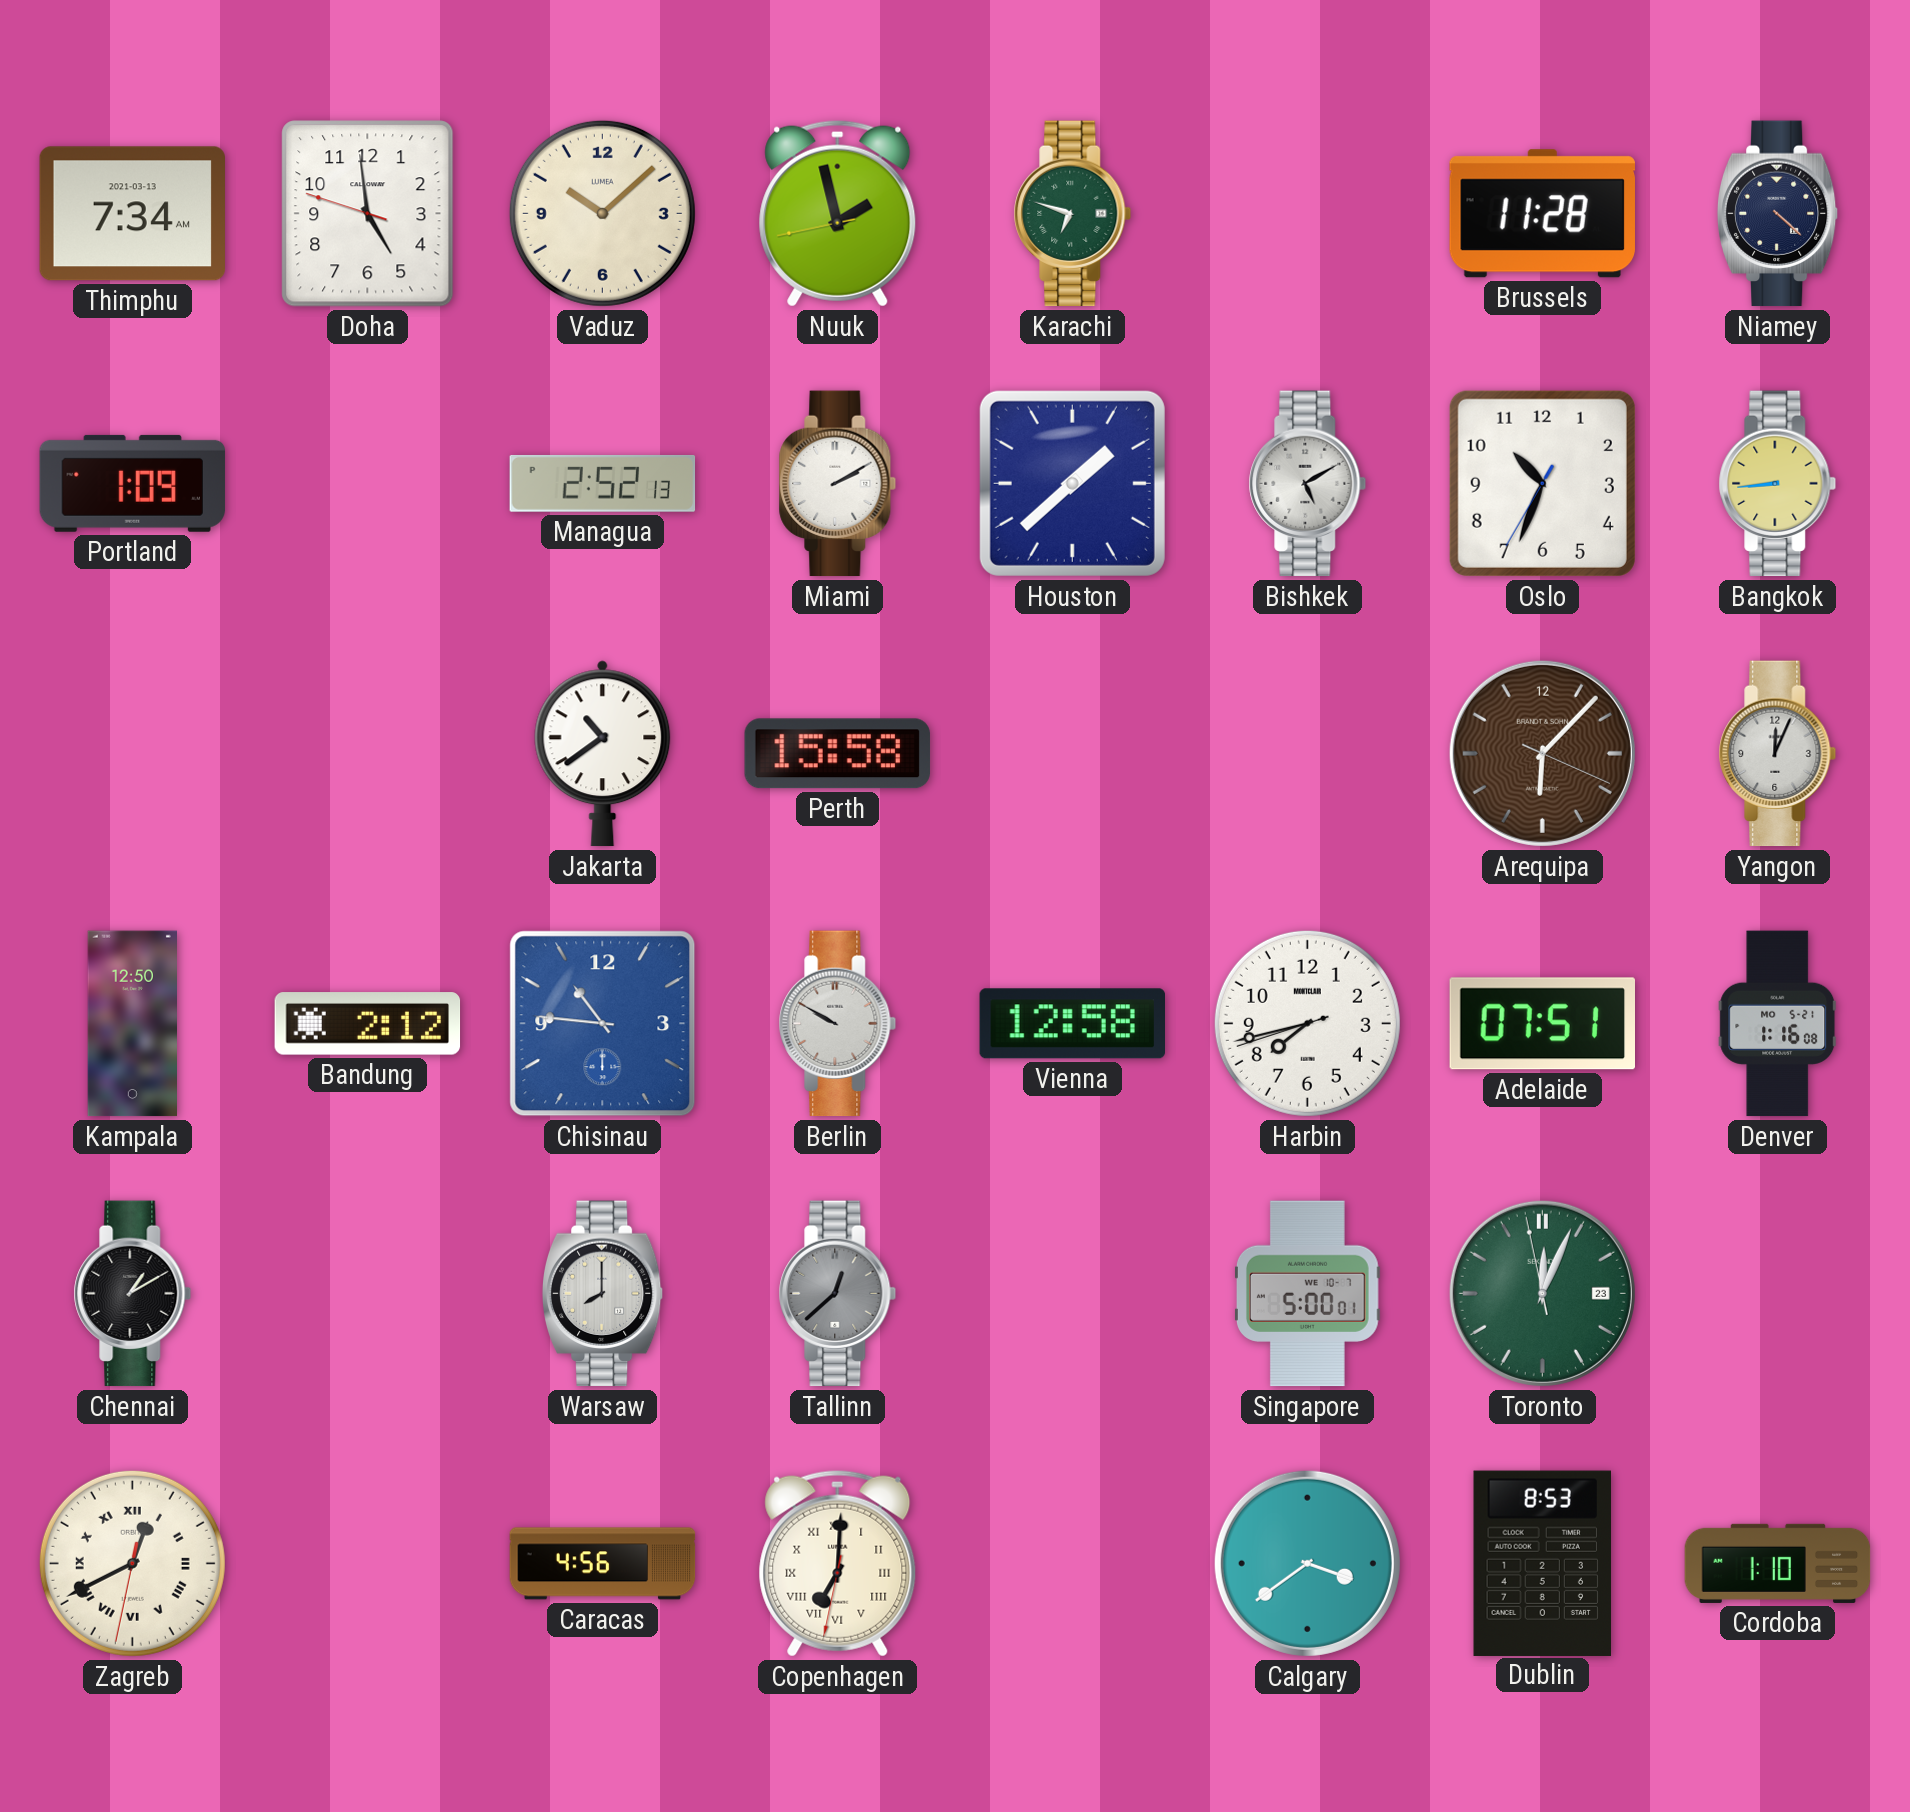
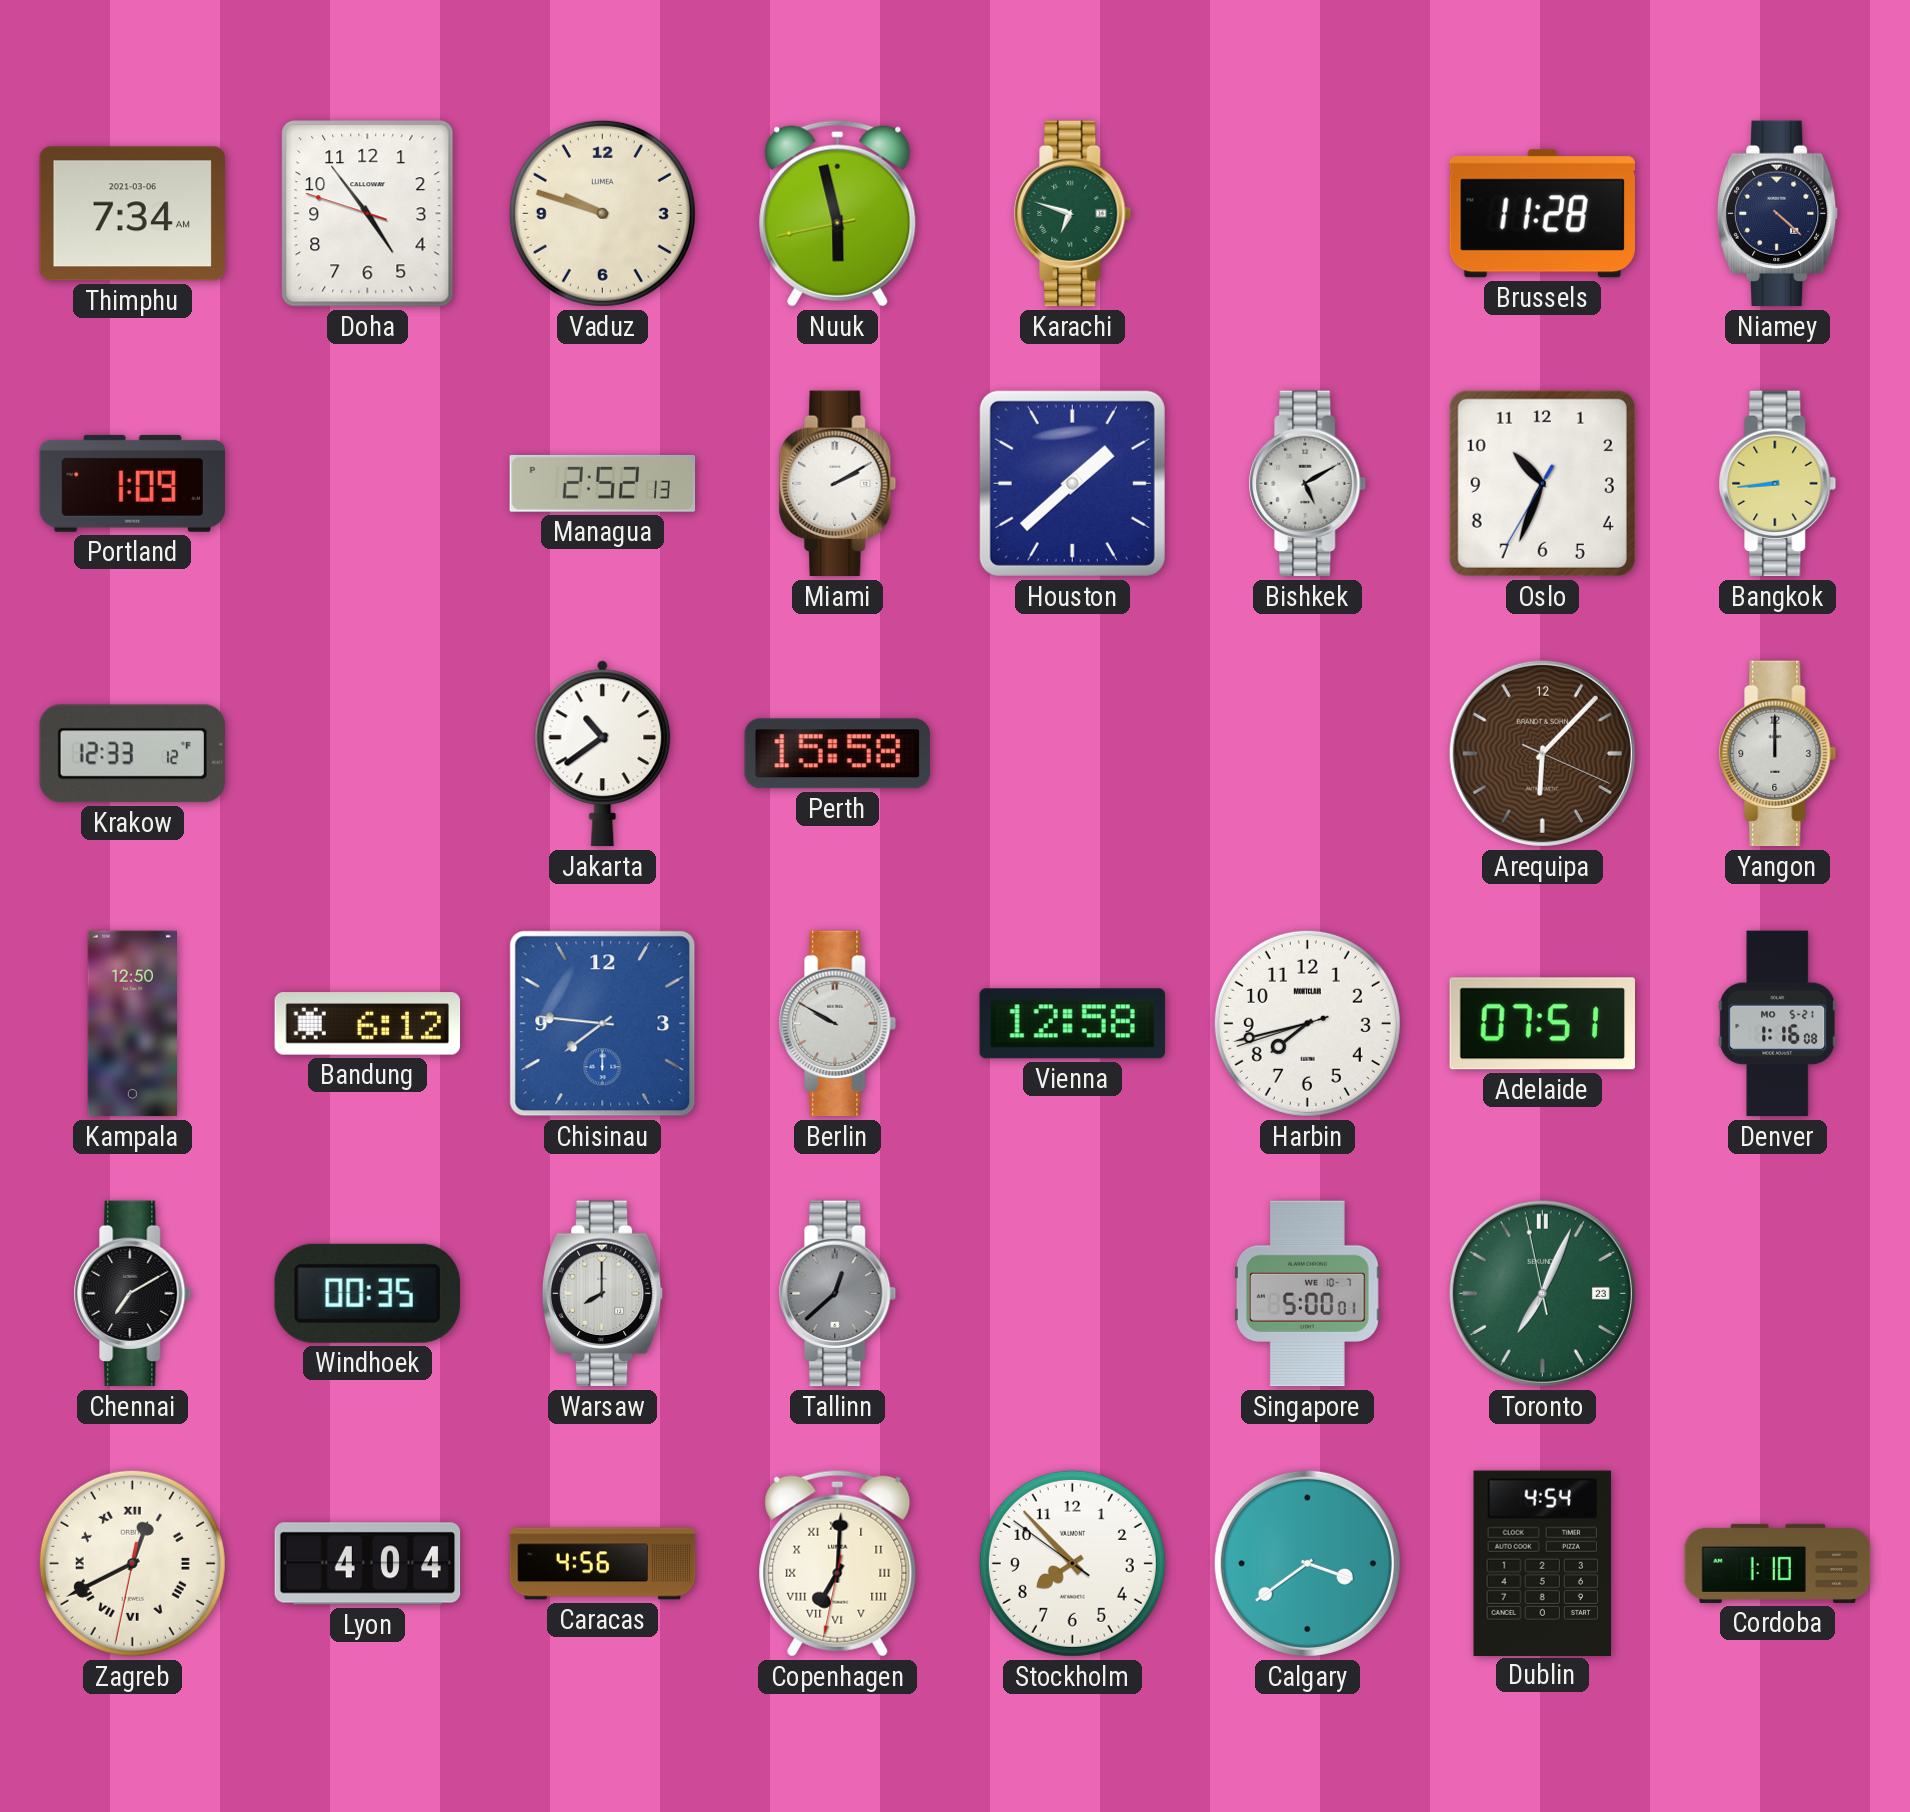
Thimphu date: 2021-03-13 -> 2021-03-06 (132, 214)
Doha: 4:58 -> 4:53 (368, 214)
Vaduz: 10:08 -> 9:48 (602, 213)
Nuuk: 1:57 -> 5:57 (838, 213)
Krakow: none -> 12:33 (132, 754)
Yangon: 12:04 -> 12:00 (1778, 754)
Bandung: 2:12 -> 6:12 (368, 1024)
Chisinau: 10:46 -> 7:46 (603, 1024)
Chennai: 1:10 -> 7:10 (133, 1294)
Windhoek: none -> 00:35 (367, 1293)
Toronto: 12:03 -> 7:03 (1542, 1293)
Lyon: none -> 4:04 (368, 1564)
Stockholm: none -> 7:52 (1072, 1563)
Dublin: 8:53 -> 4:54 (1542, 1563)
